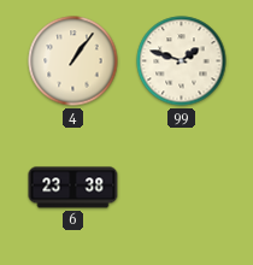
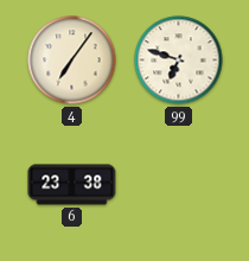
4: 1:06 -> 7:06 (72, 61)
99: 1:48 -> 6:48 (179, 61)
